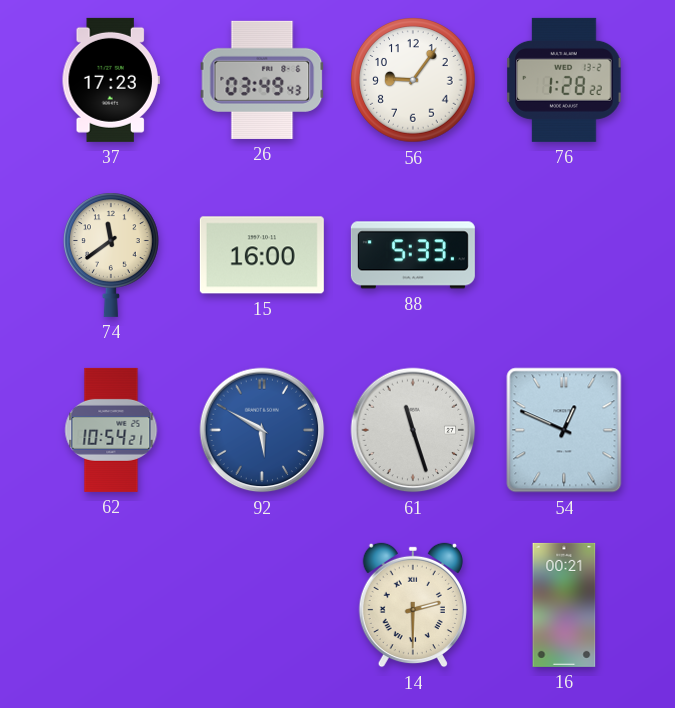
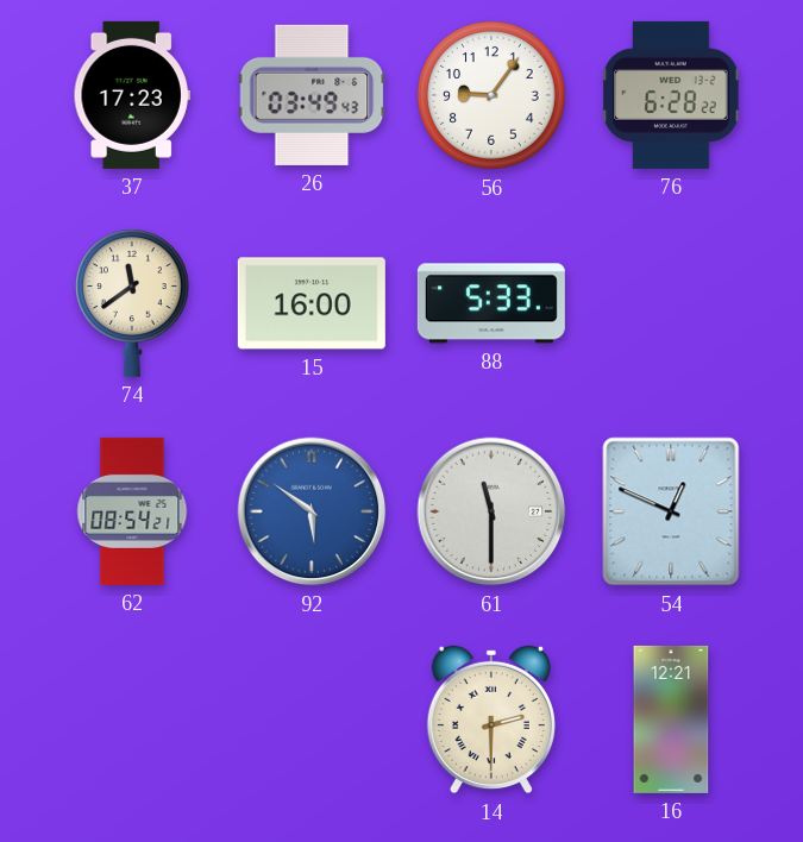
76: 1:28 -> 6:28 (671, 95)
62: 10:54 -> 08:54 (132, 511)
92: 5:50 -> 5:51 (312, 511)
61: 11:27 -> 11:30 (491, 511)
16: 00:21 -> 12:21 (671, 720)
